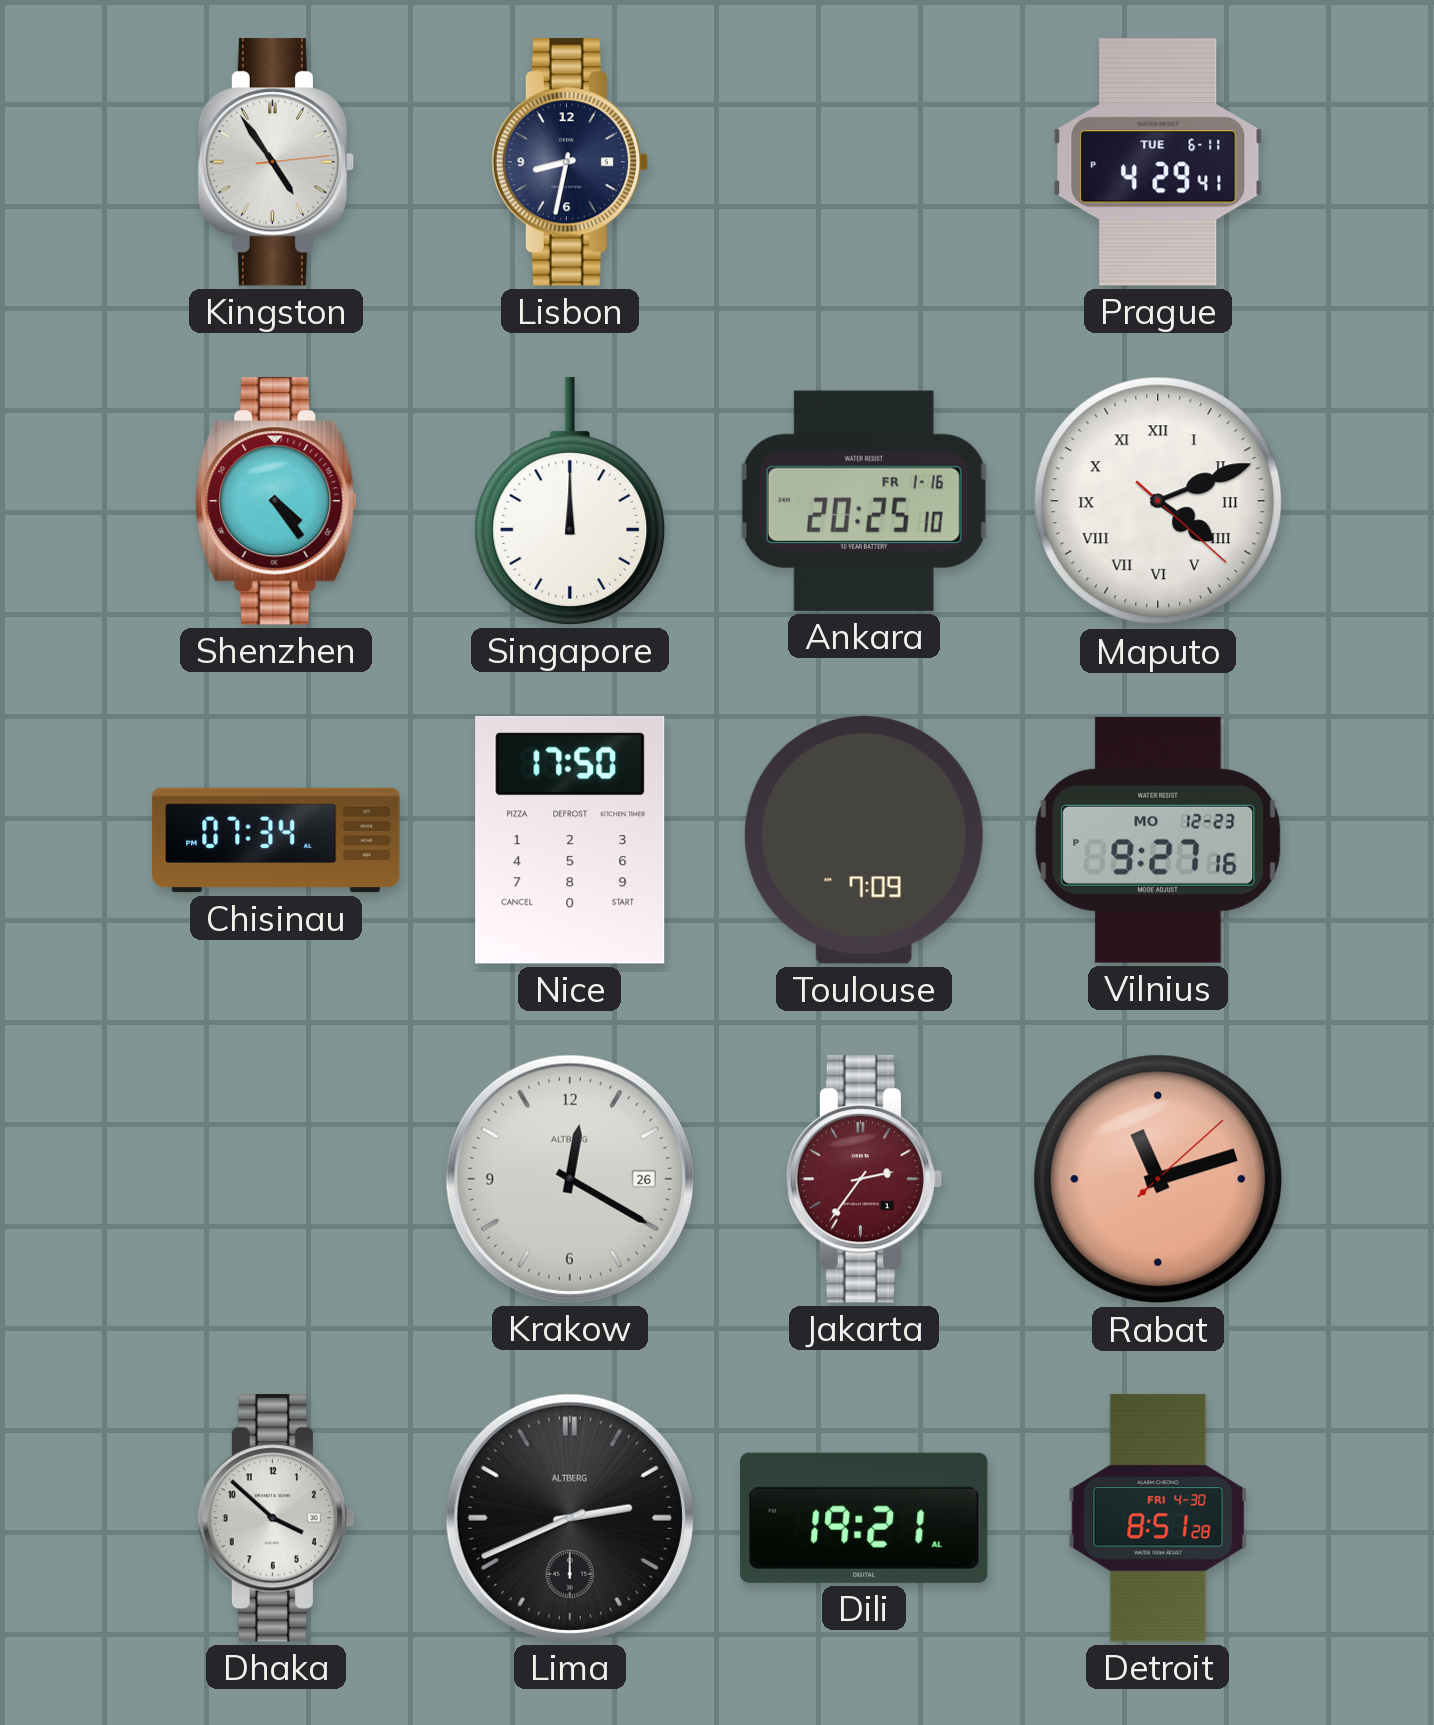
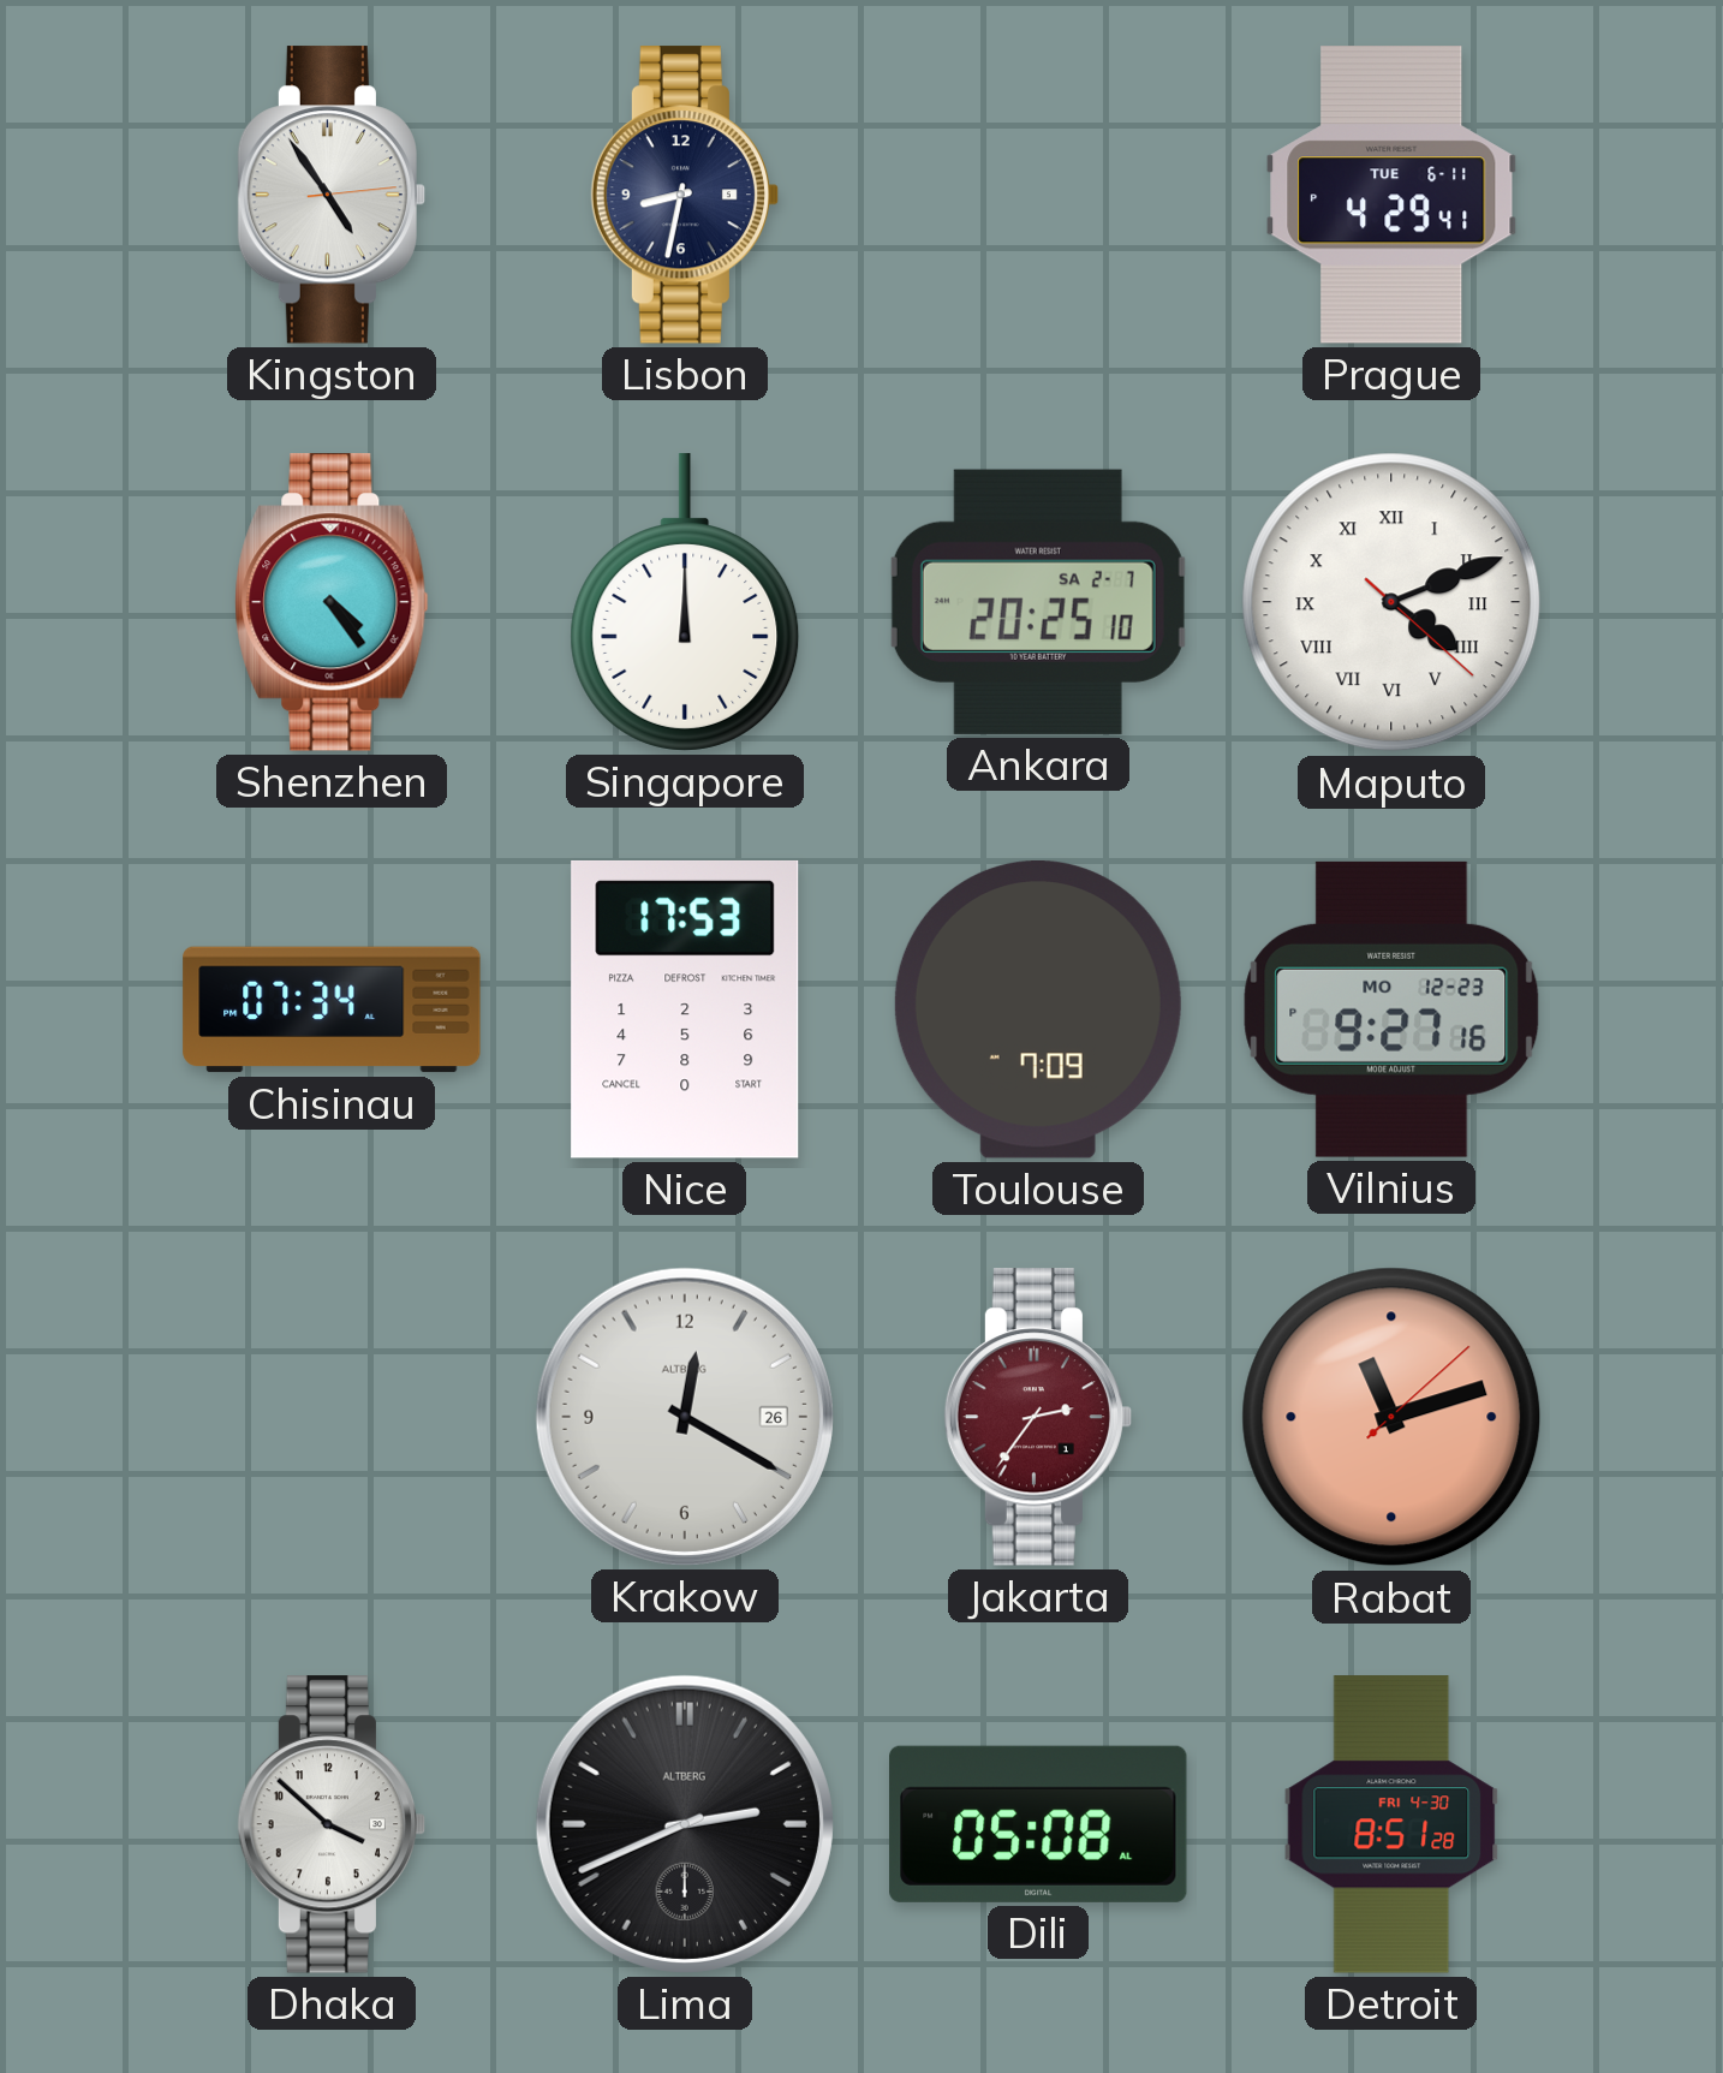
Ankara date: FR 1-16 -> SA 2-7 (1038, 602)
Nice: 17:50 -> 17:53 (685, 1009)
Dili: 19:21 -> 05:08 (1038, 1824)
